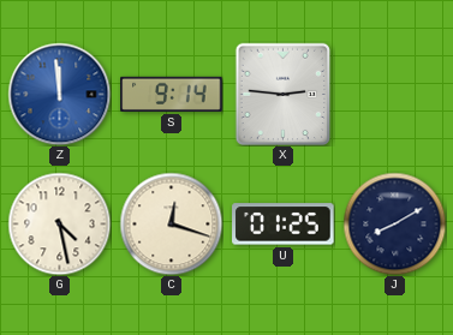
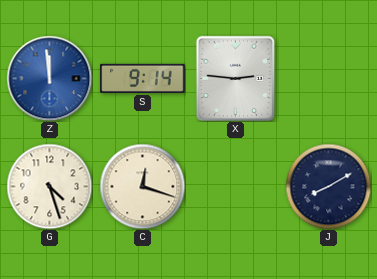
G: 4:28 -> 4:27 (49, 186)
U: 01:25 -> none (284, 225)
